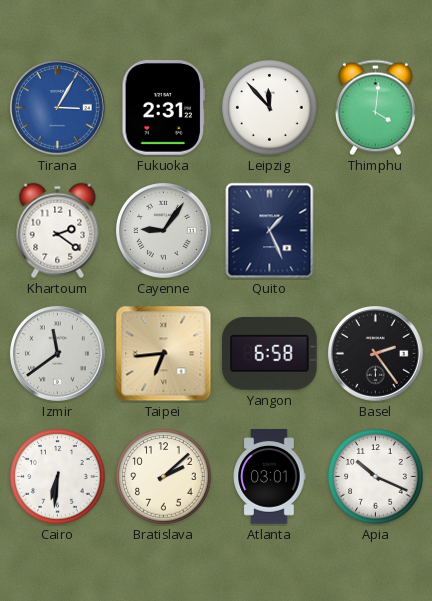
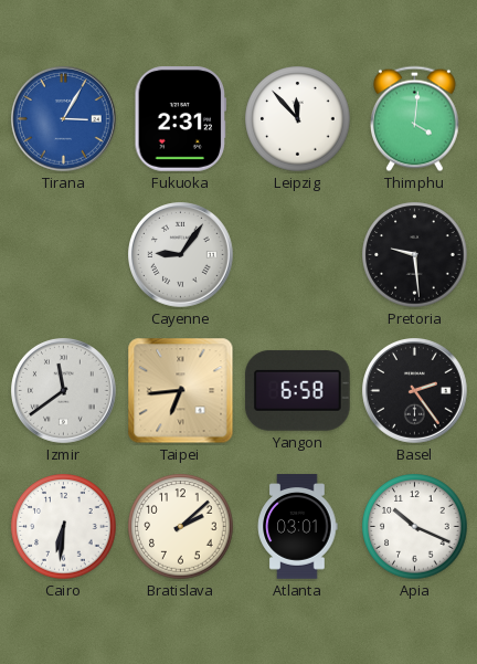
Khartoum: 2:21 -> none (58, 231)
Quito: 1:26 -> none (270, 231)
Pretoria: none -> 9:29 (415, 255)
